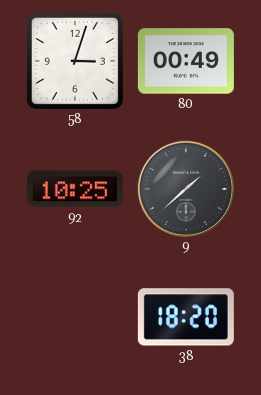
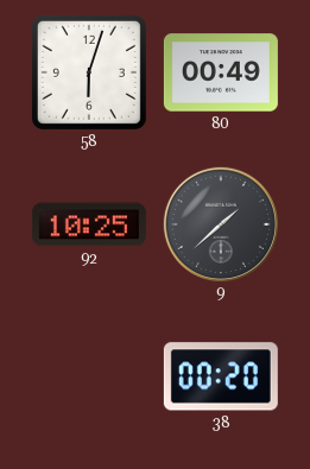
58: 3:03 -> 6:03 (89, 72)
38: 18:20 -> 00:20 (221, 376)
